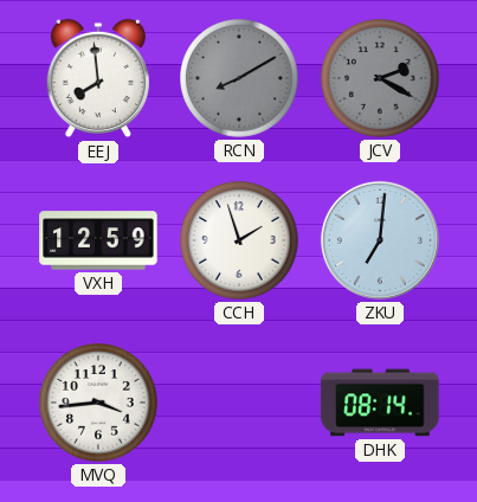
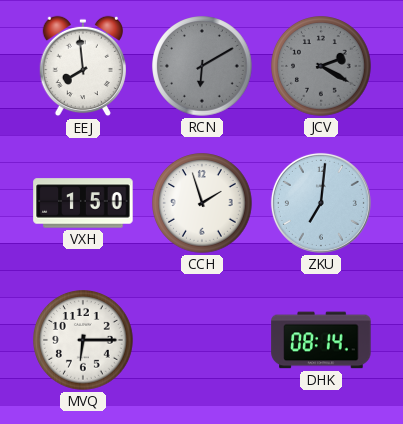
RCN: 8:10 -> 6:10 (202, 66)
VXH: 12:59 -> 1:50 (83, 203)
MVQ: 3:44 -> 6:15 (83, 340)
